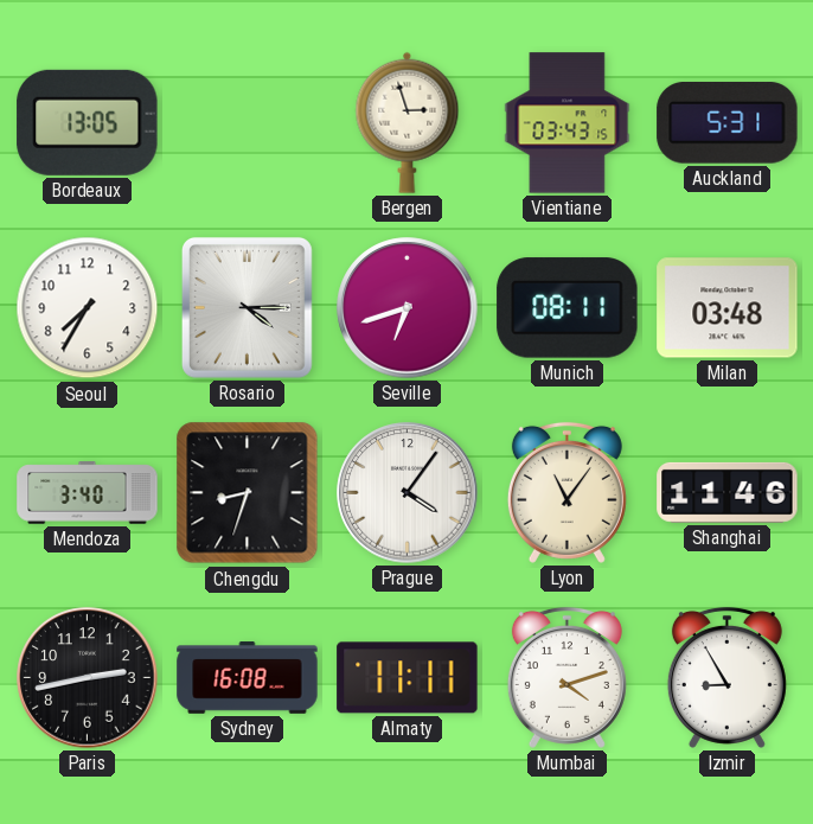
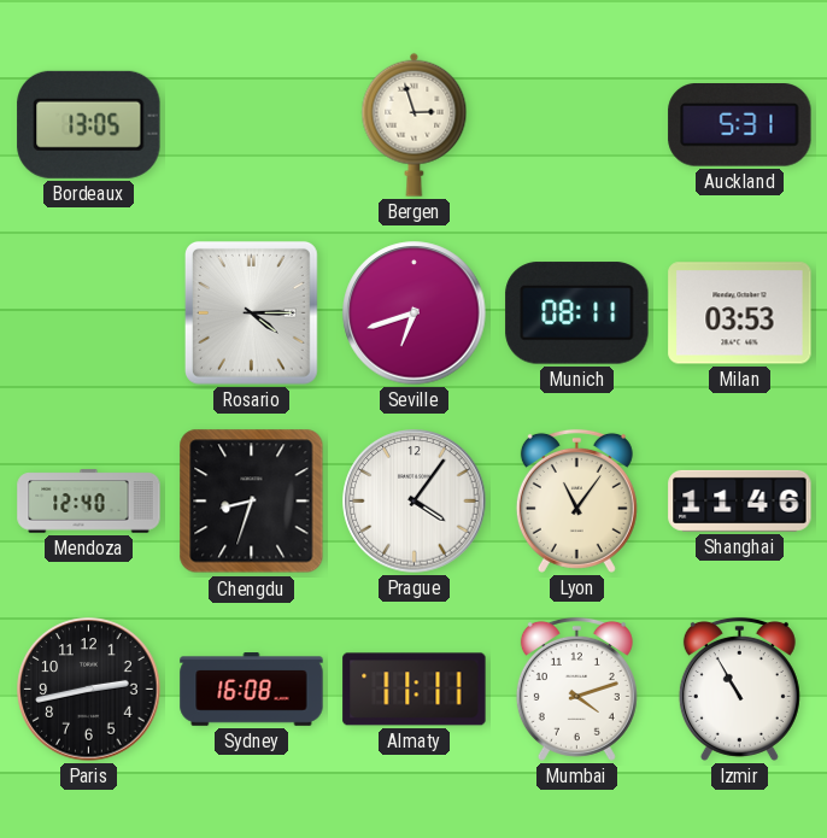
Vientiane: 03:43 -> none (568, 123)
Seoul: 7:35 -> none (88, 308)
Milan: 03:48 -> 03:53 (740, 313)
Mendoza: 3:40 -> 12:40 (89, 502)
Izmir: 8:55 -> 10:55 (739, 688)
